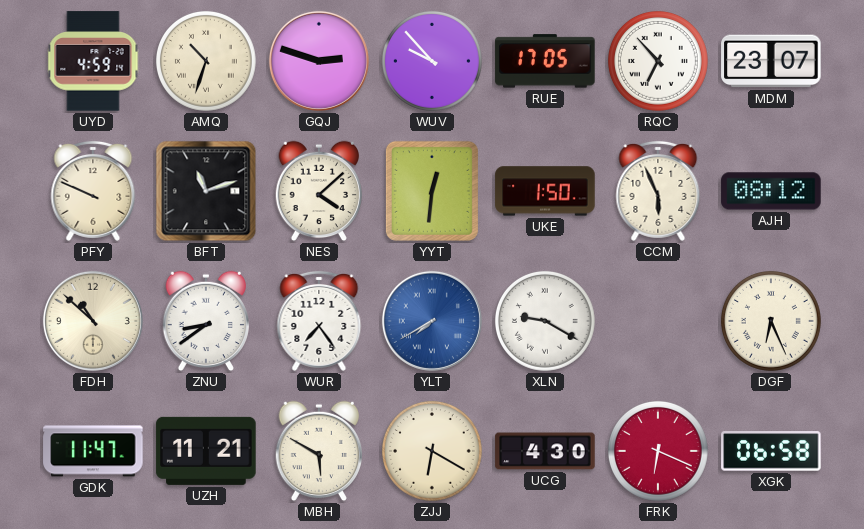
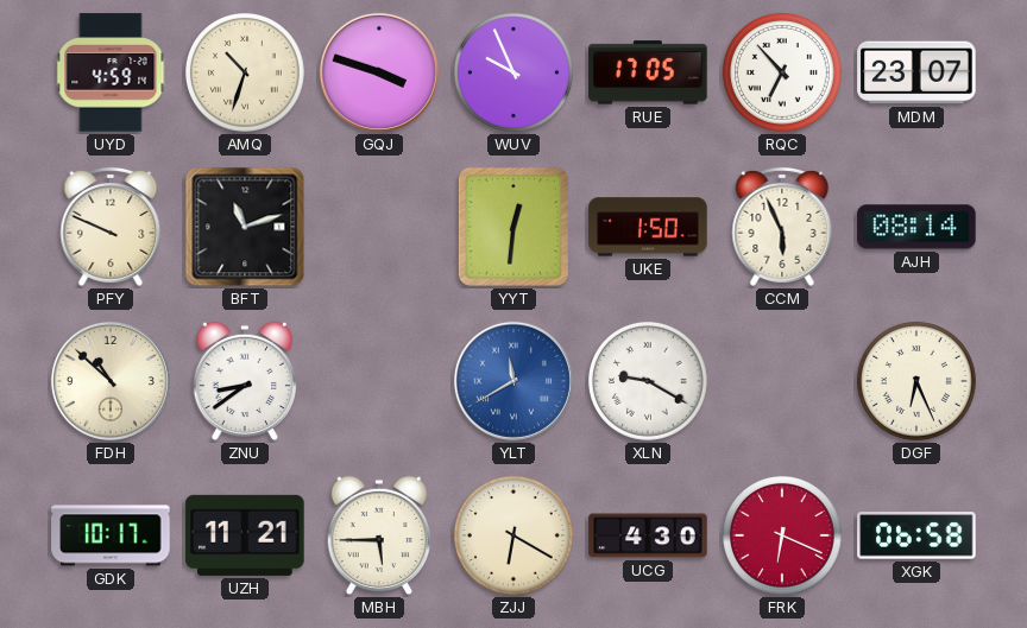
GQJ: 2:48 -> 3:48 (379, 72)
WUV: 9:53 -> 9:56 (513, 72)
NES: 4:08 -> none (319, 191)
AJH: 08:12 -> 08:14 (916, 227)
WUR: 7:24 -> none (319, 321)
YLT: 7:40 -> 11:40 (513, 381)
GDK: 11:47 -> 10:17 (111, 535)
MBH: 5:50 -> 5:45 (379, 535)
